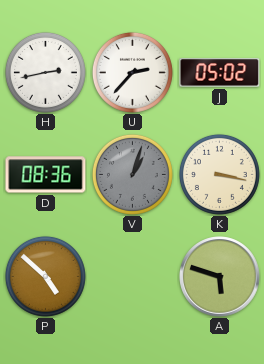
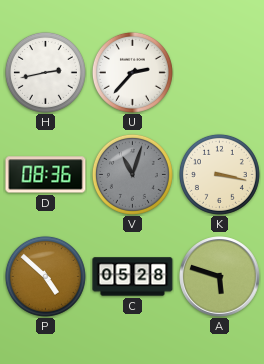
J: 05:02 -> none (220, 73)
V: 1:03 -> 11:03 (132, 174)
C: none -> 05:28 (133, 277)
